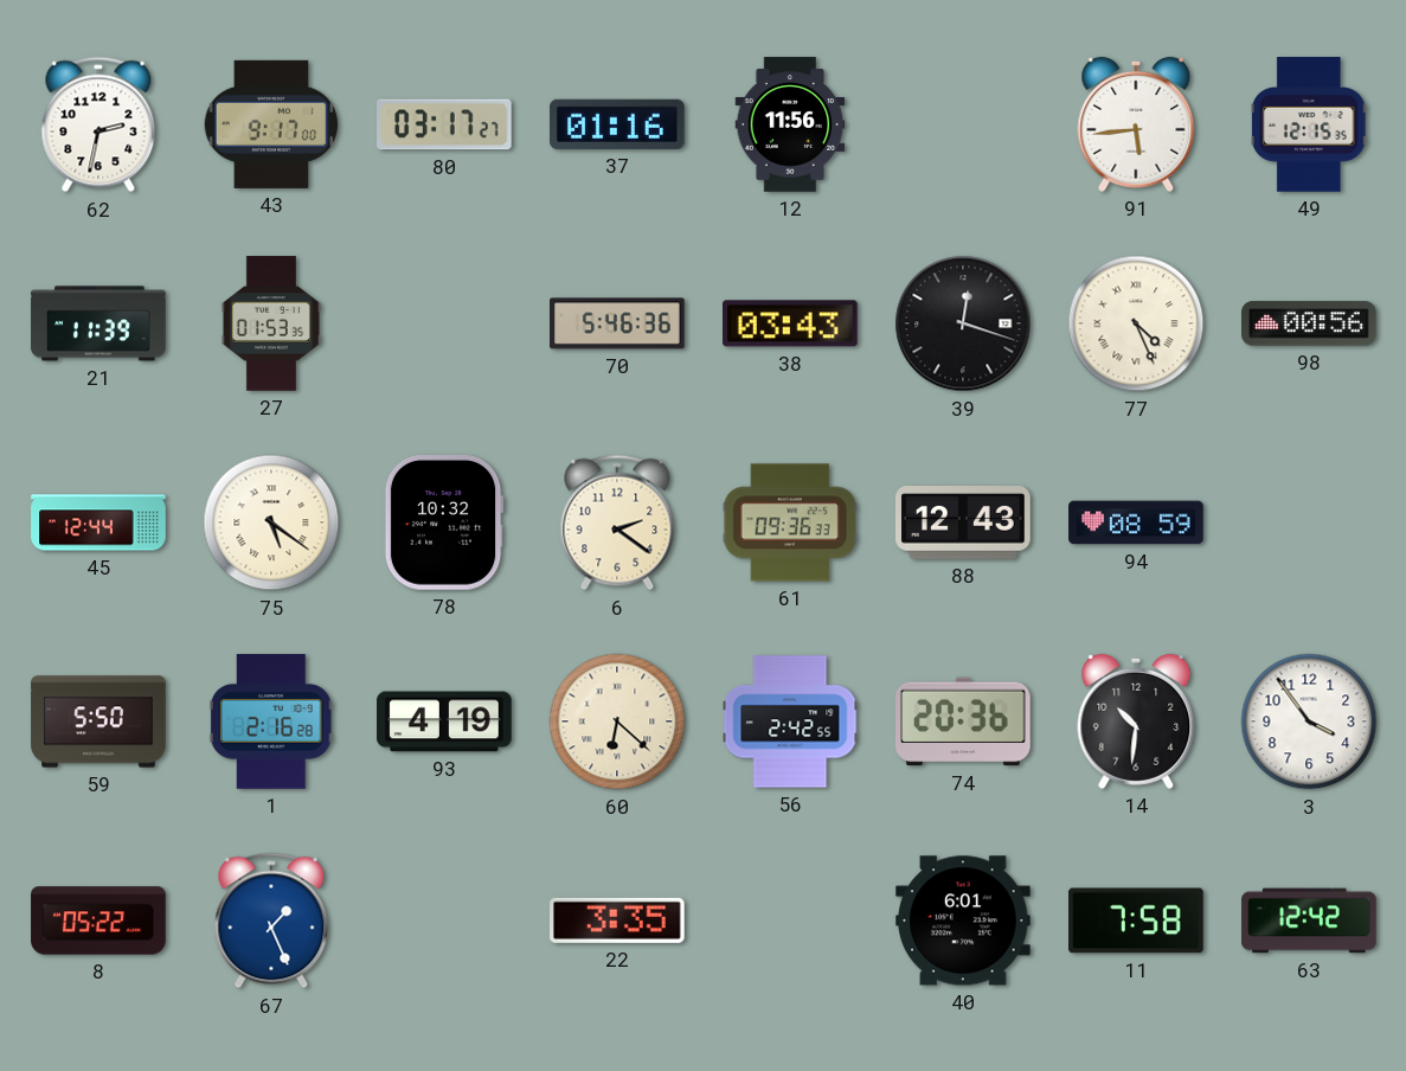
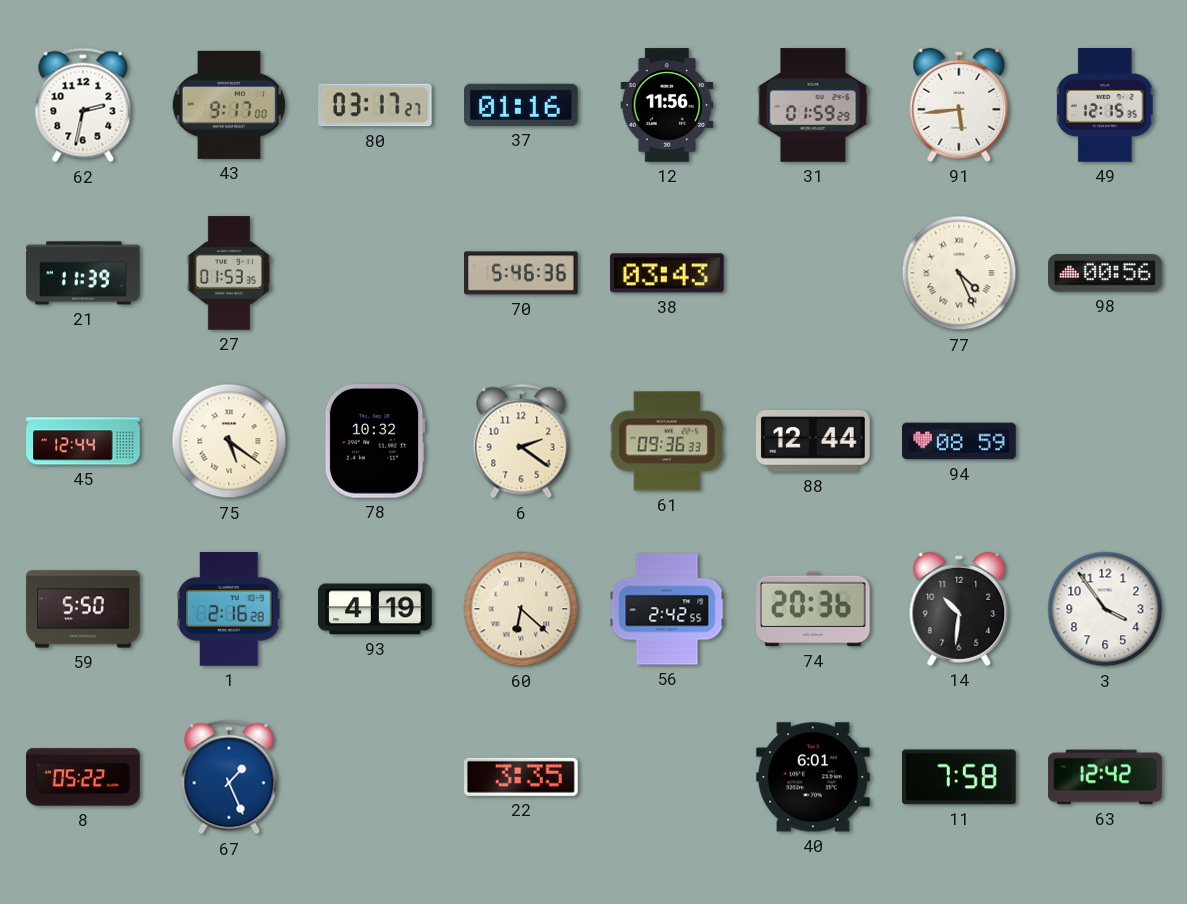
31: none -> 01:59 (813, 105)
39: 12:18 -> none (963, 323)
88: 12:43 -> 12:44 (813, 442)
